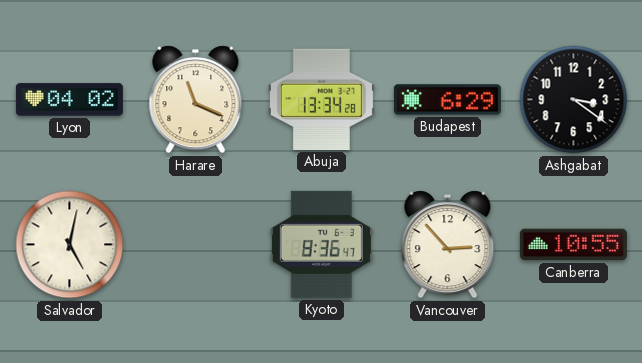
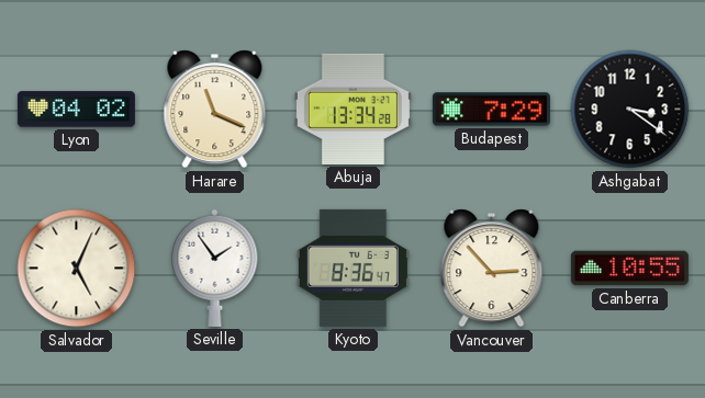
Budapest: 6:29 -> 7:29 (491, 110)
Salvador: 5:02 -> 5:04 (77, 269)
Seville: none -> 1:54 (215, 268)
